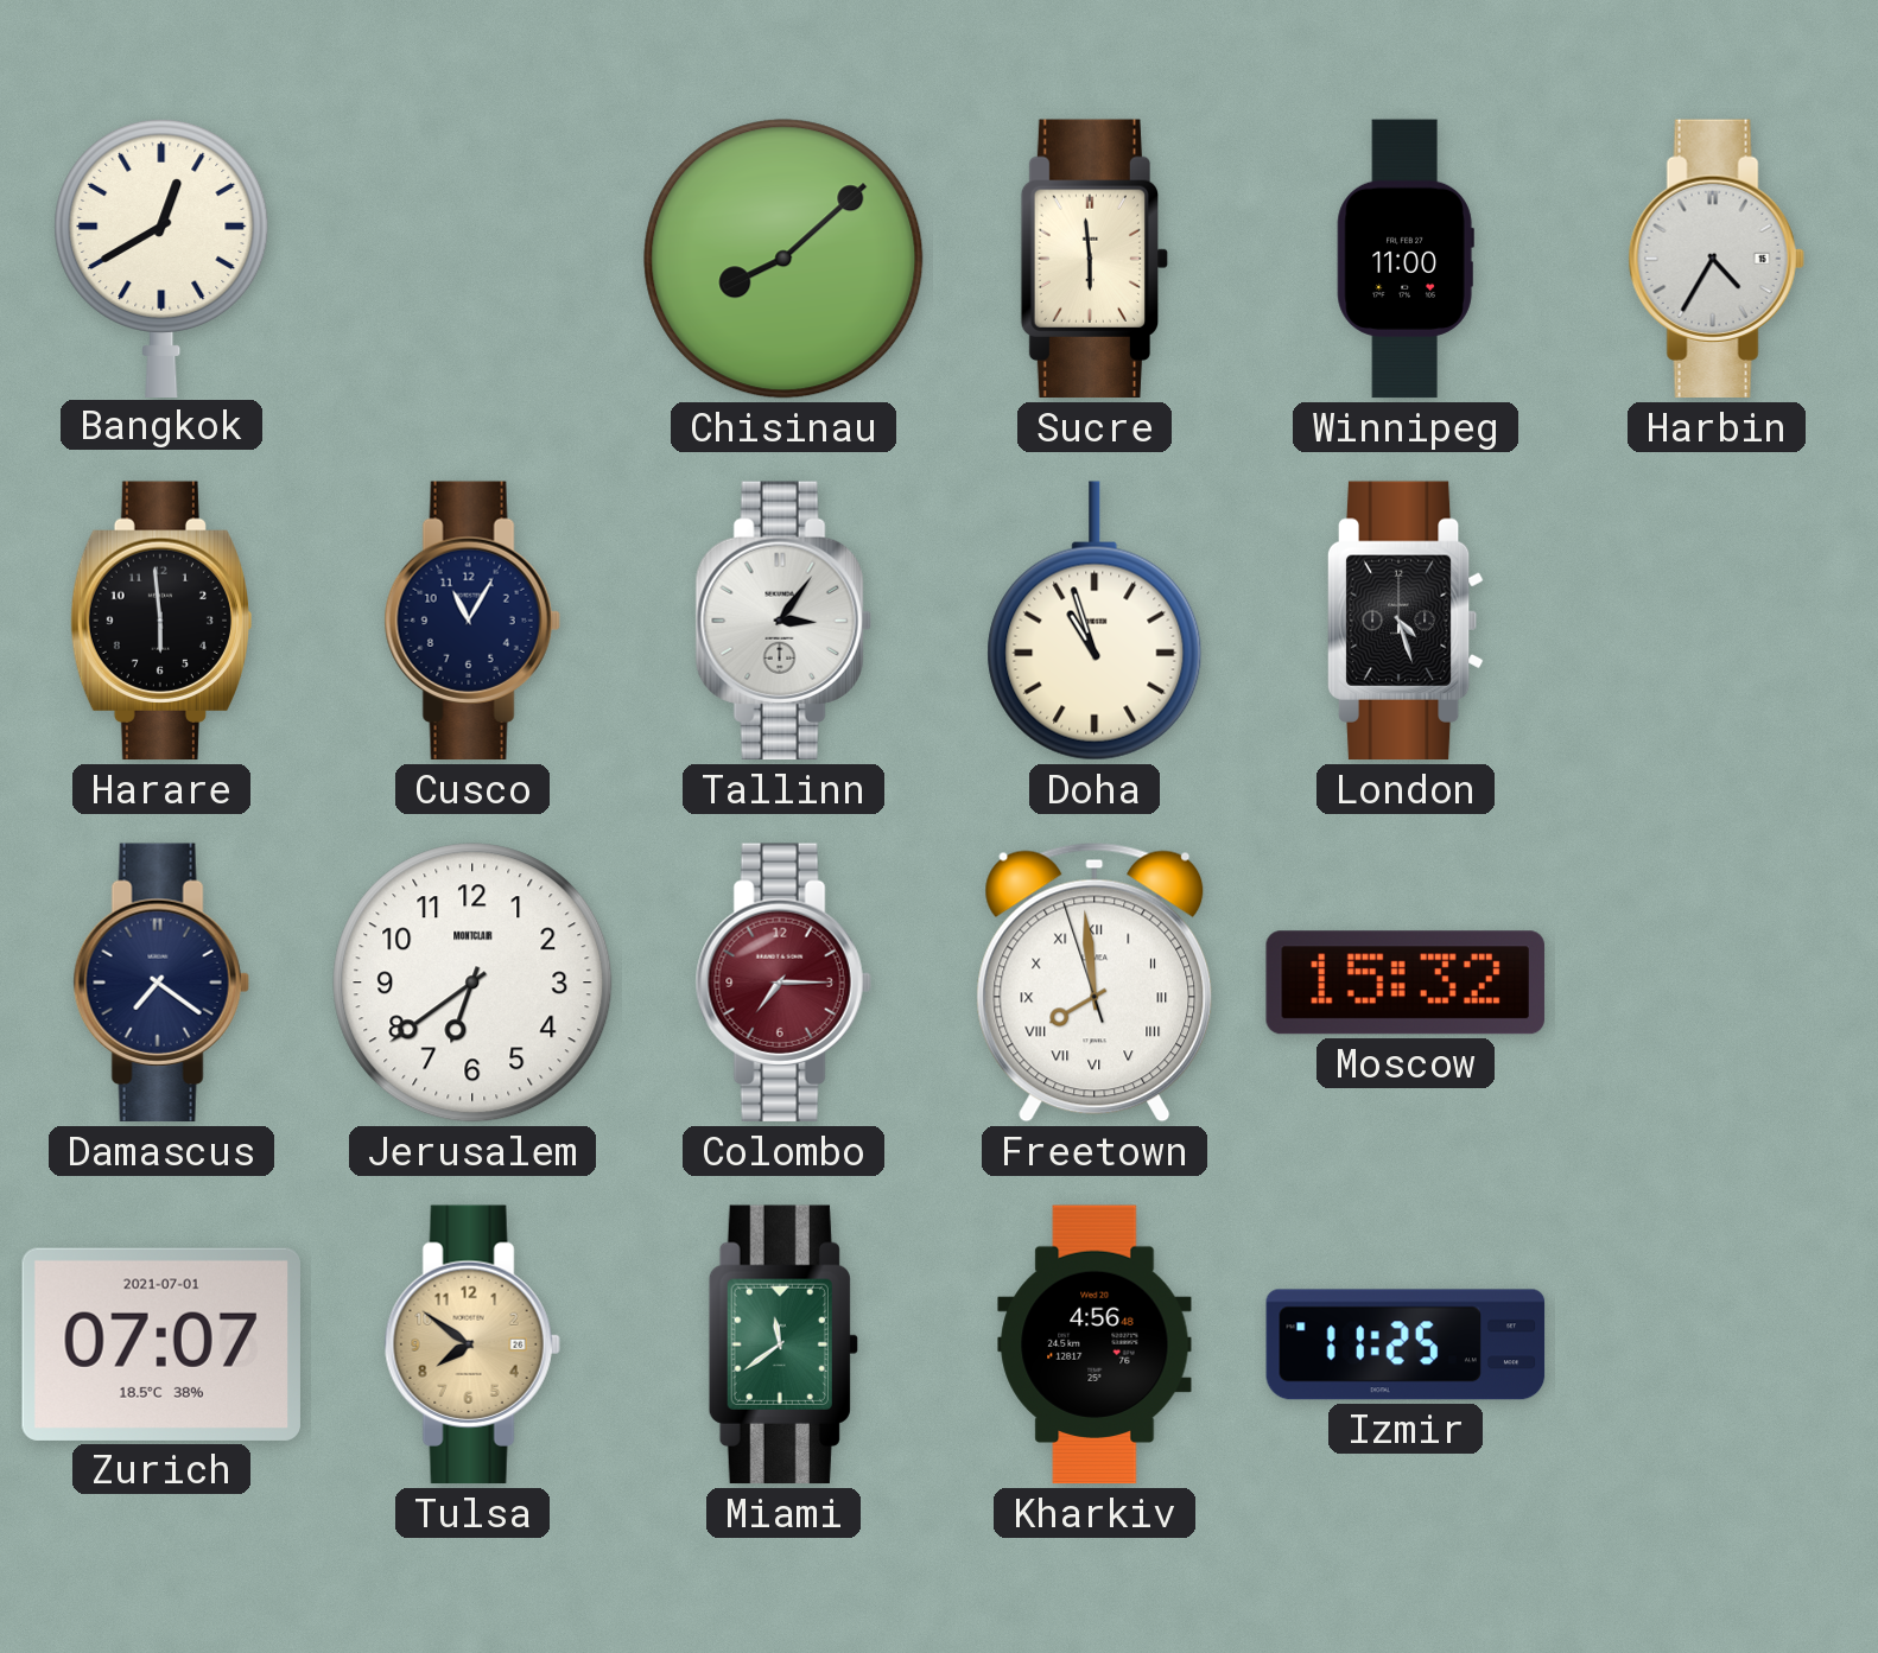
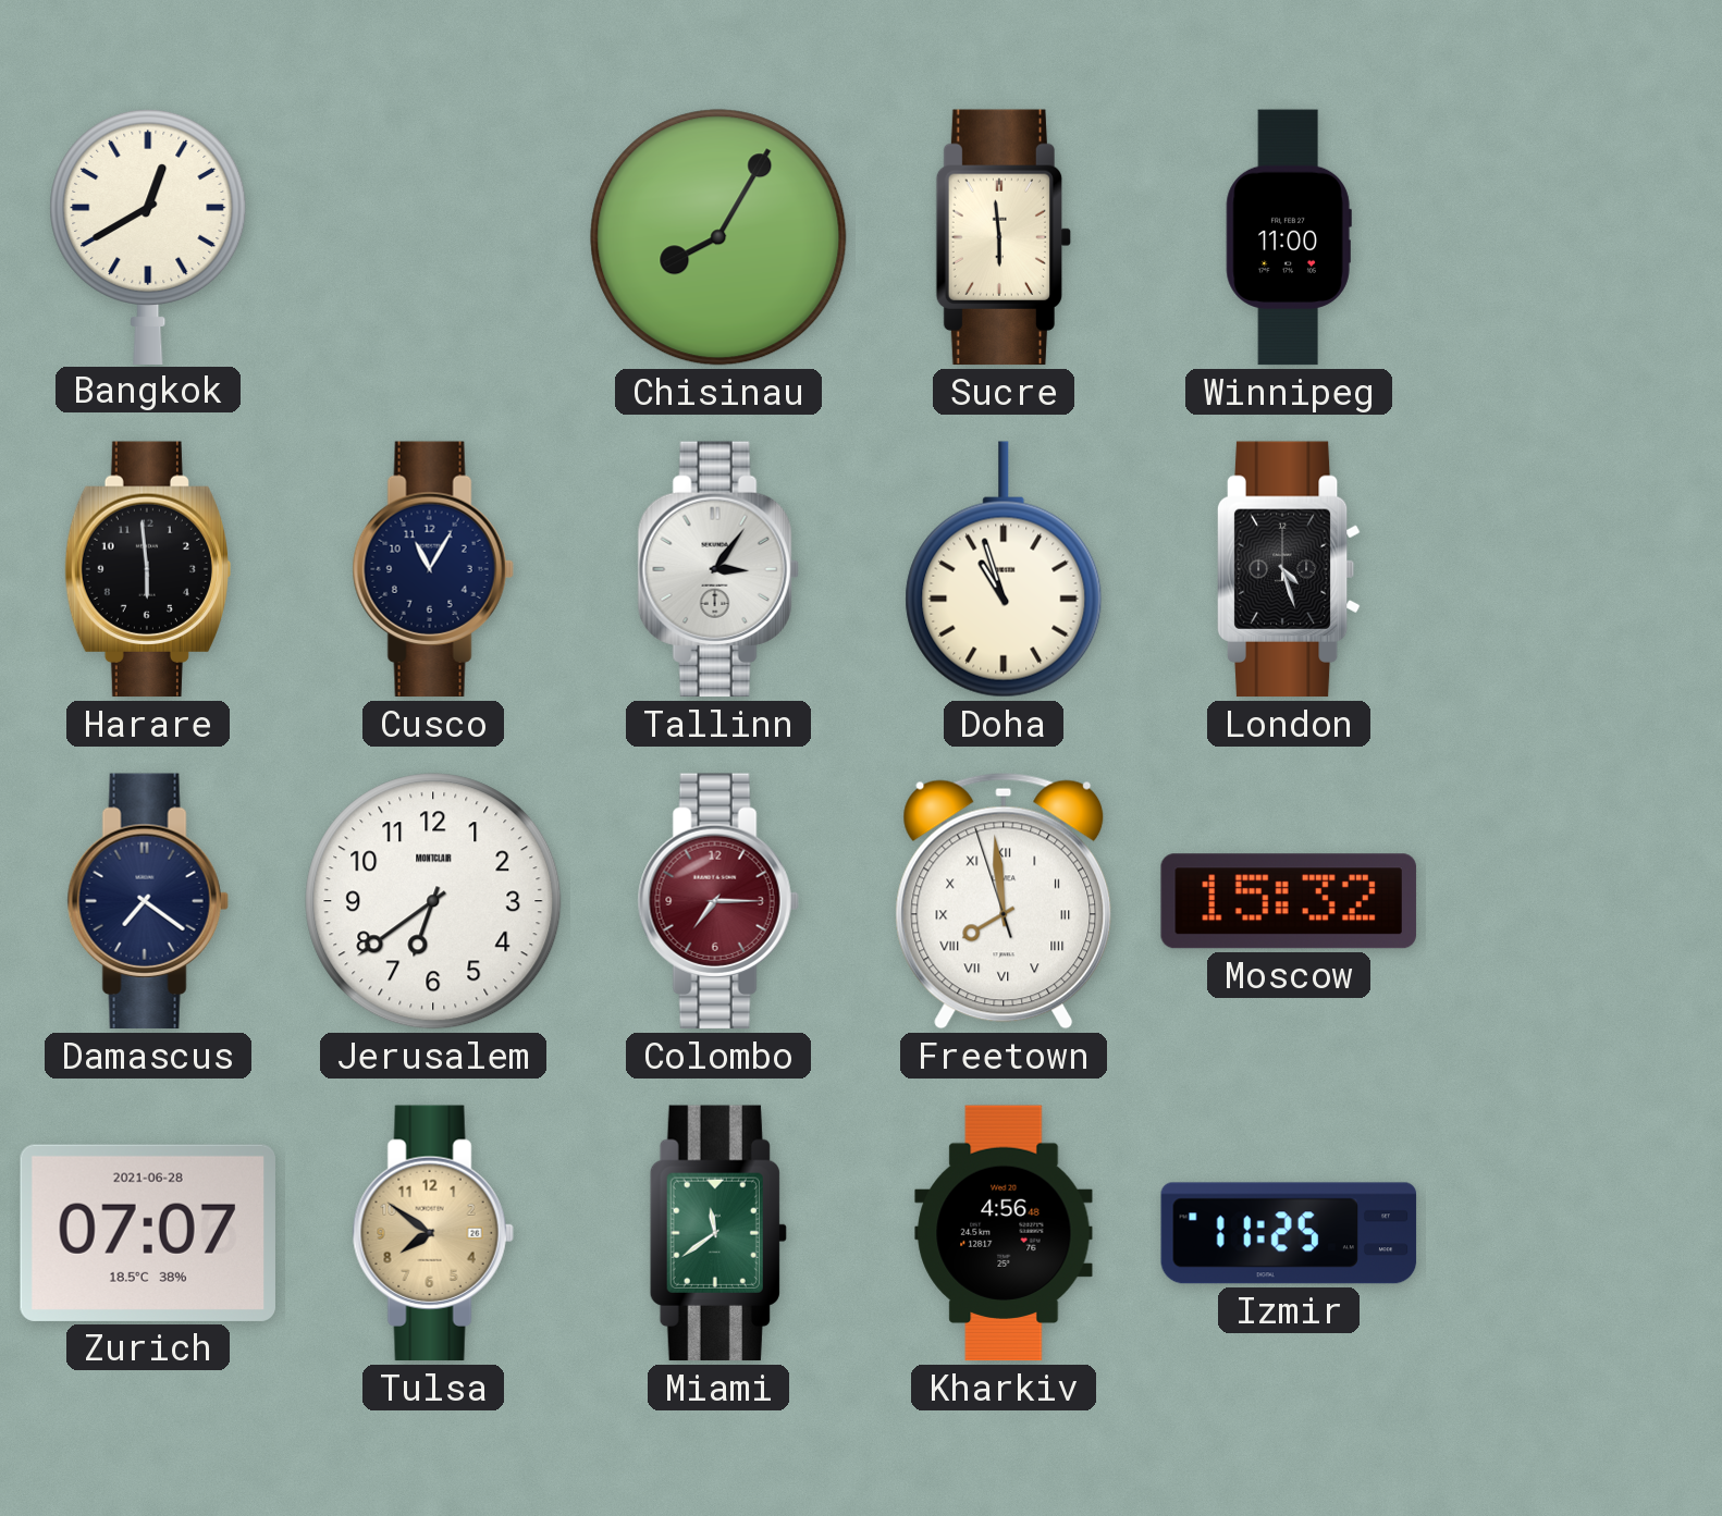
Chisinau: 8:08 -> 8:05 (718, 237)
Harbin: 4:35 -> none (1717, 259)
Zurich date: 2021-07-01 -> 2021-06-28 (148, 1233)
